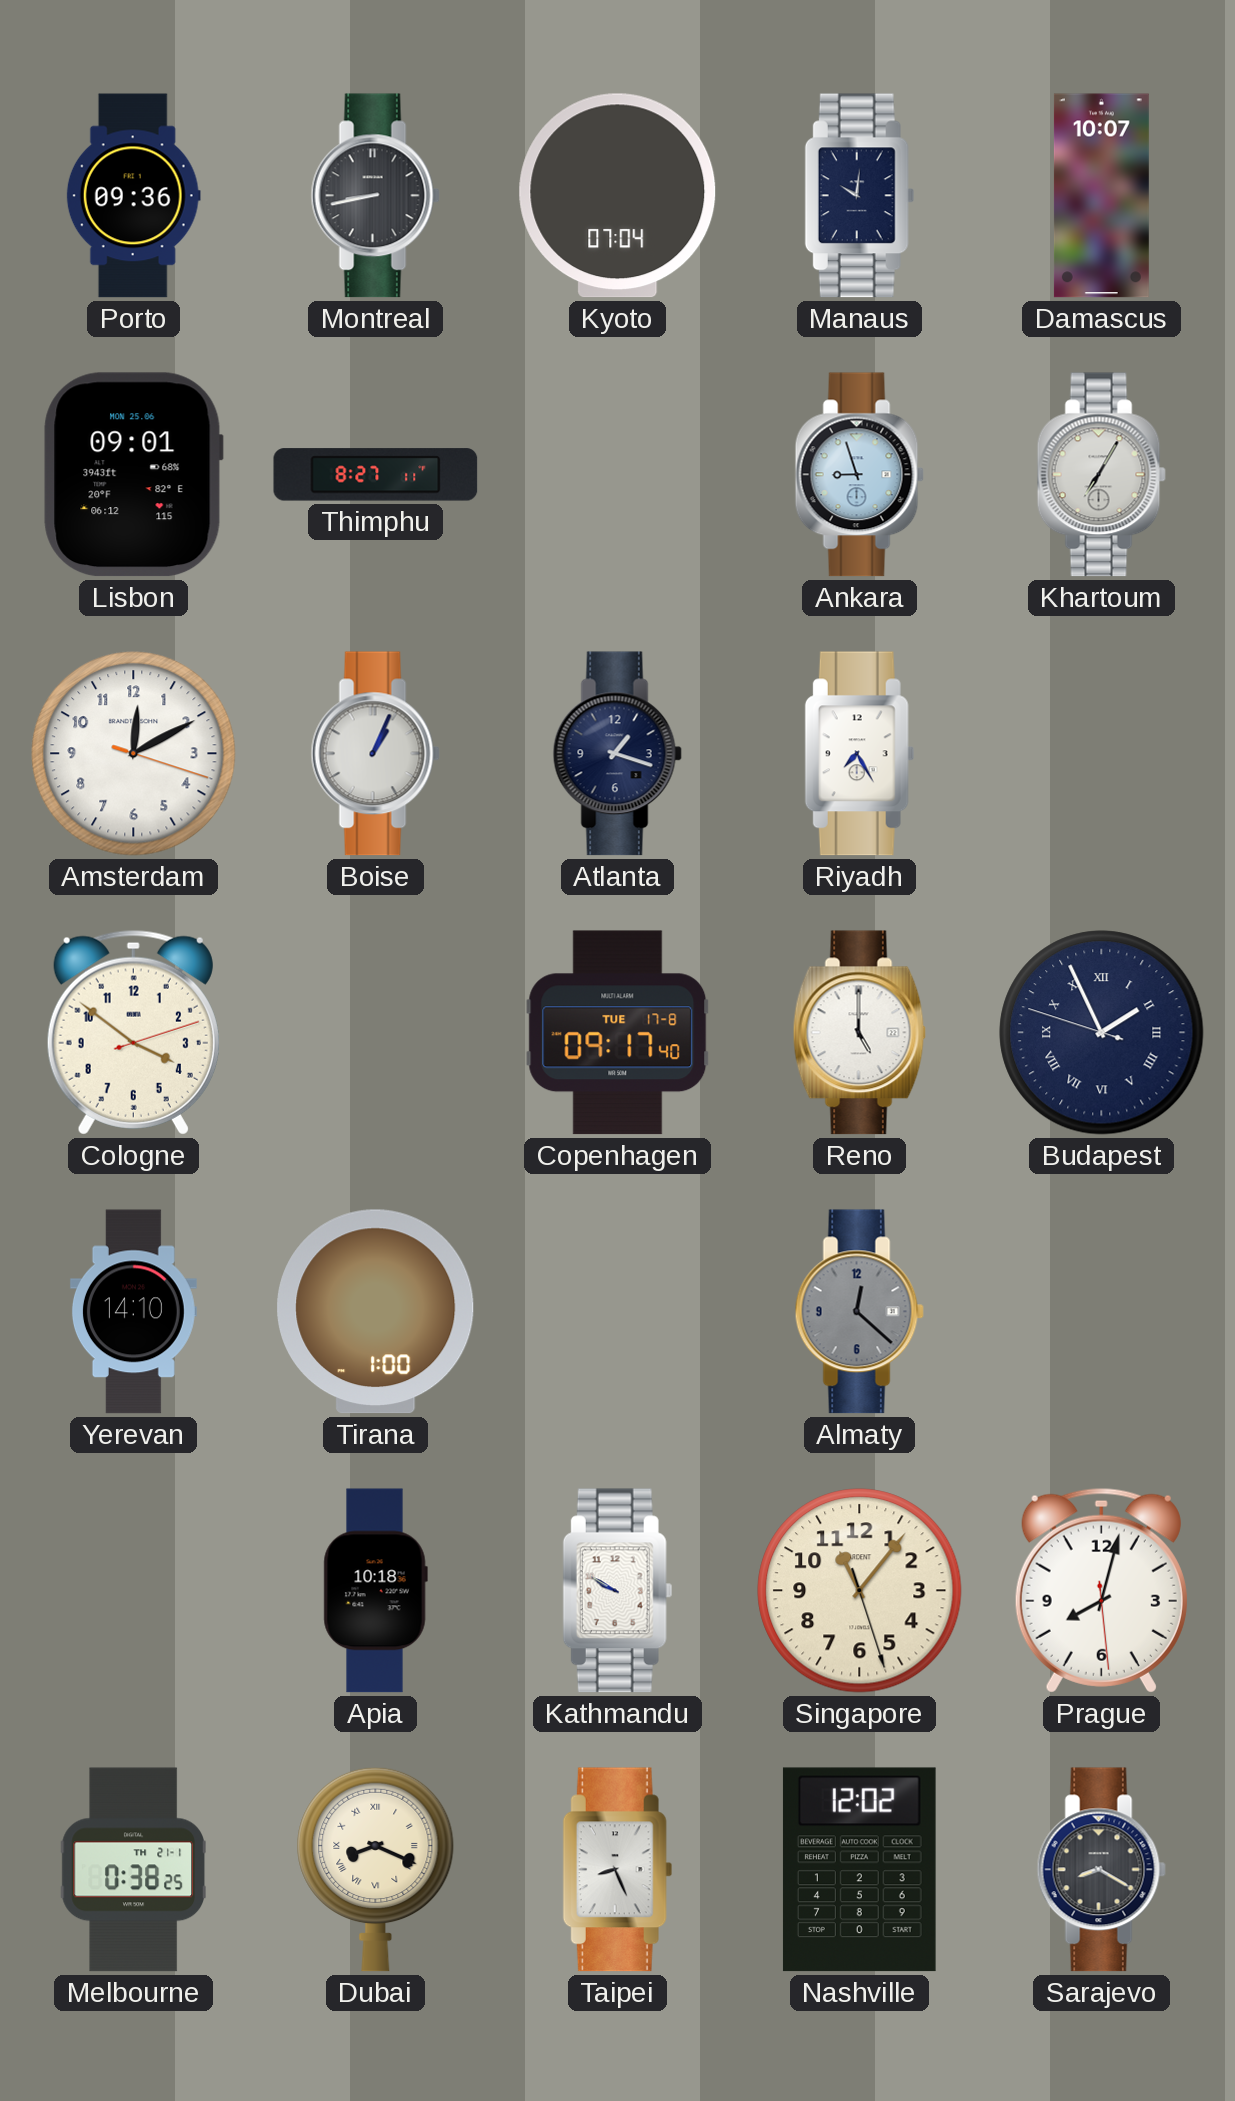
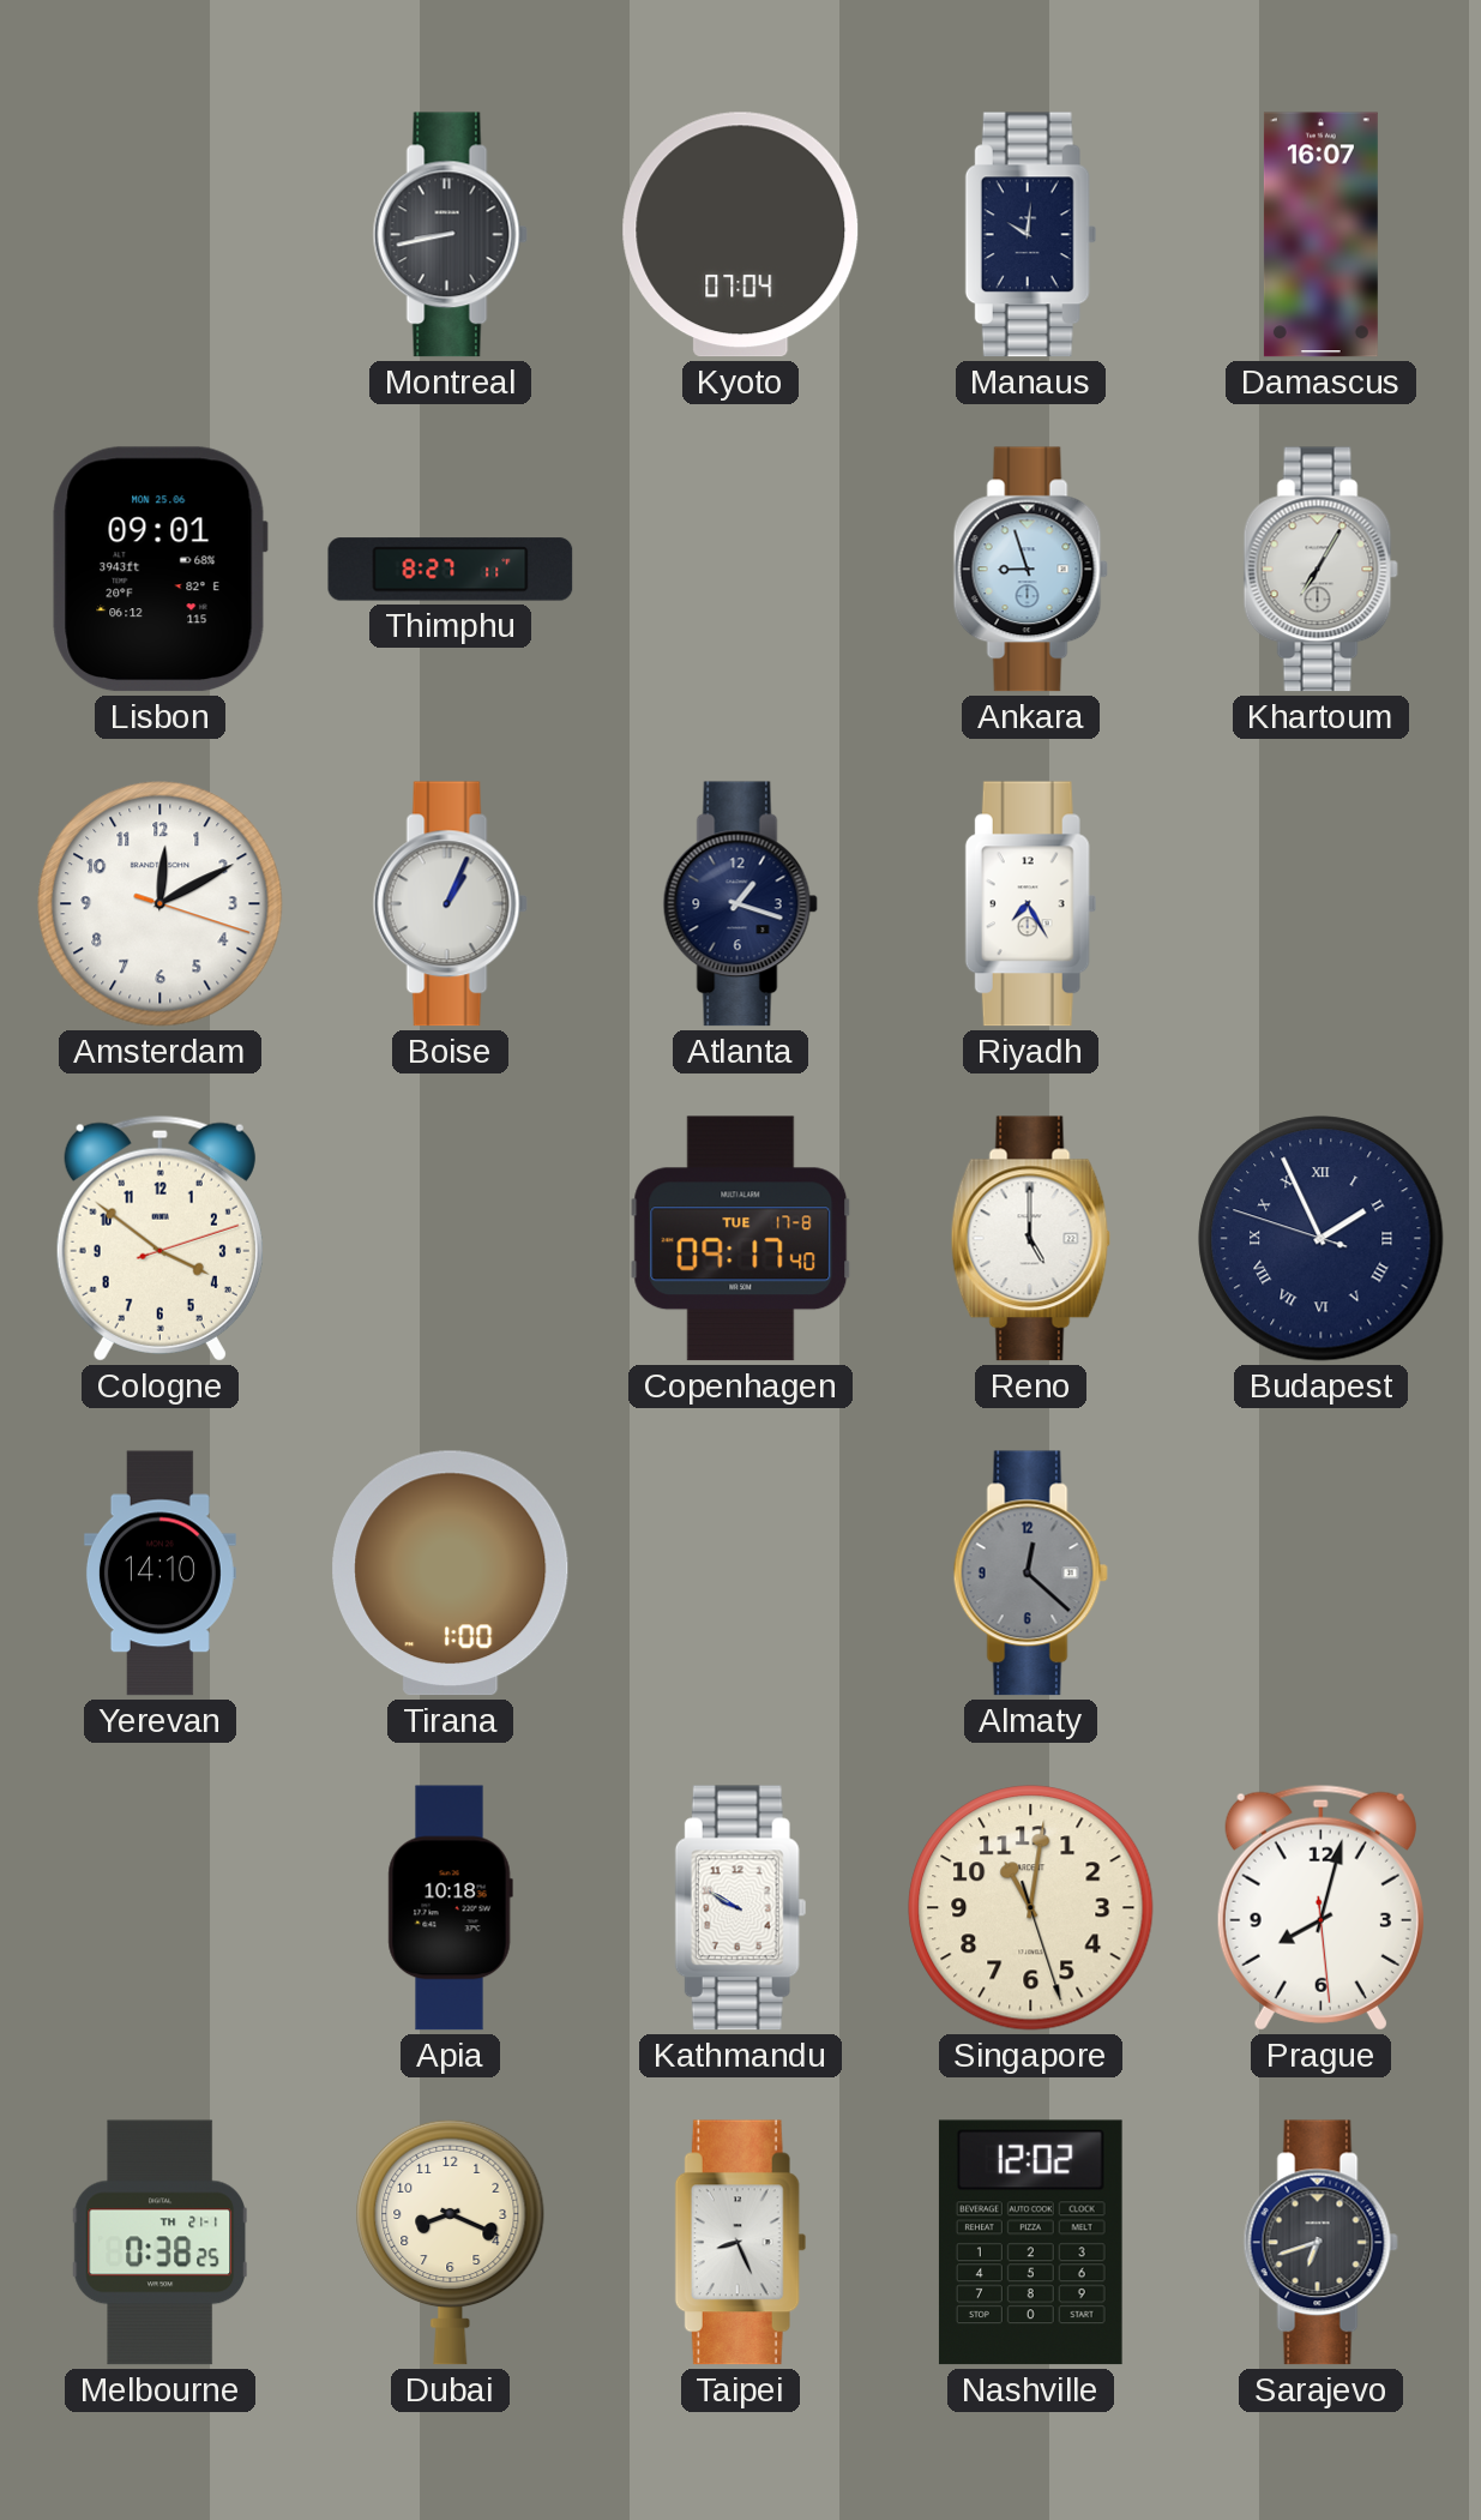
Porto: 09:36 -> none (133, 196)
Damascus: 10:07 -> 16:07 (1320, 235)
Singapore: 11:06 -> 11:01 (1031, 1908)
Dubai numerals: Roman -> Arabic (451, 2242)
Sarajevo: 8:20 -> 6:42 (1320, 2243)
